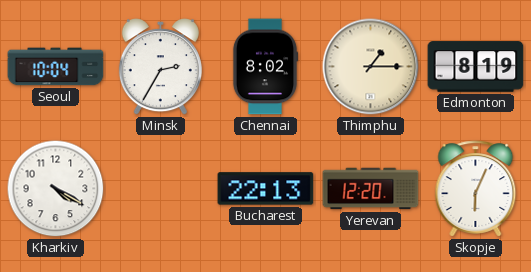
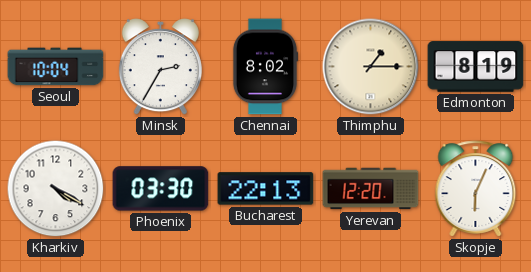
Phoenix: none -> 03:30 (161, 189)
